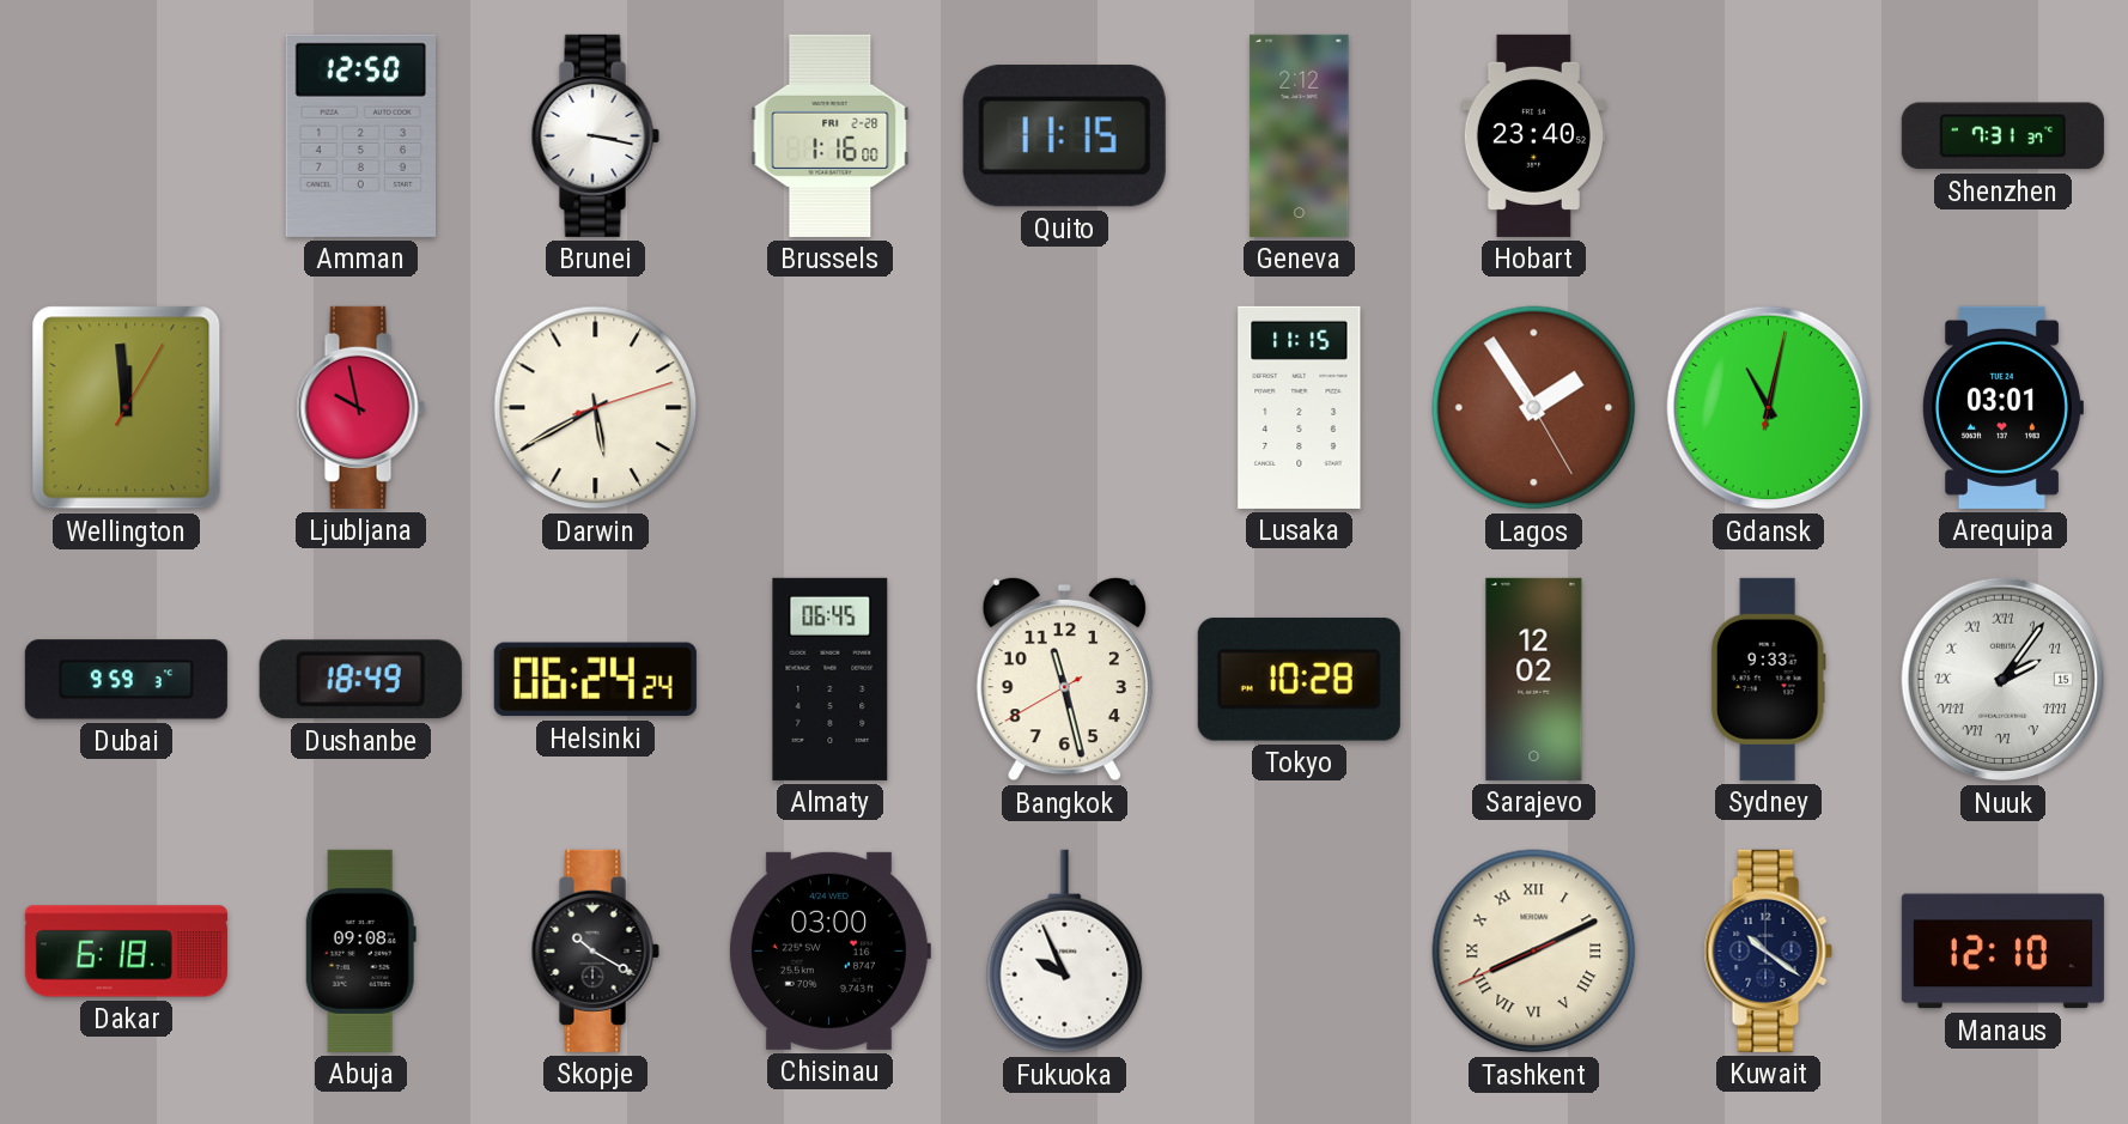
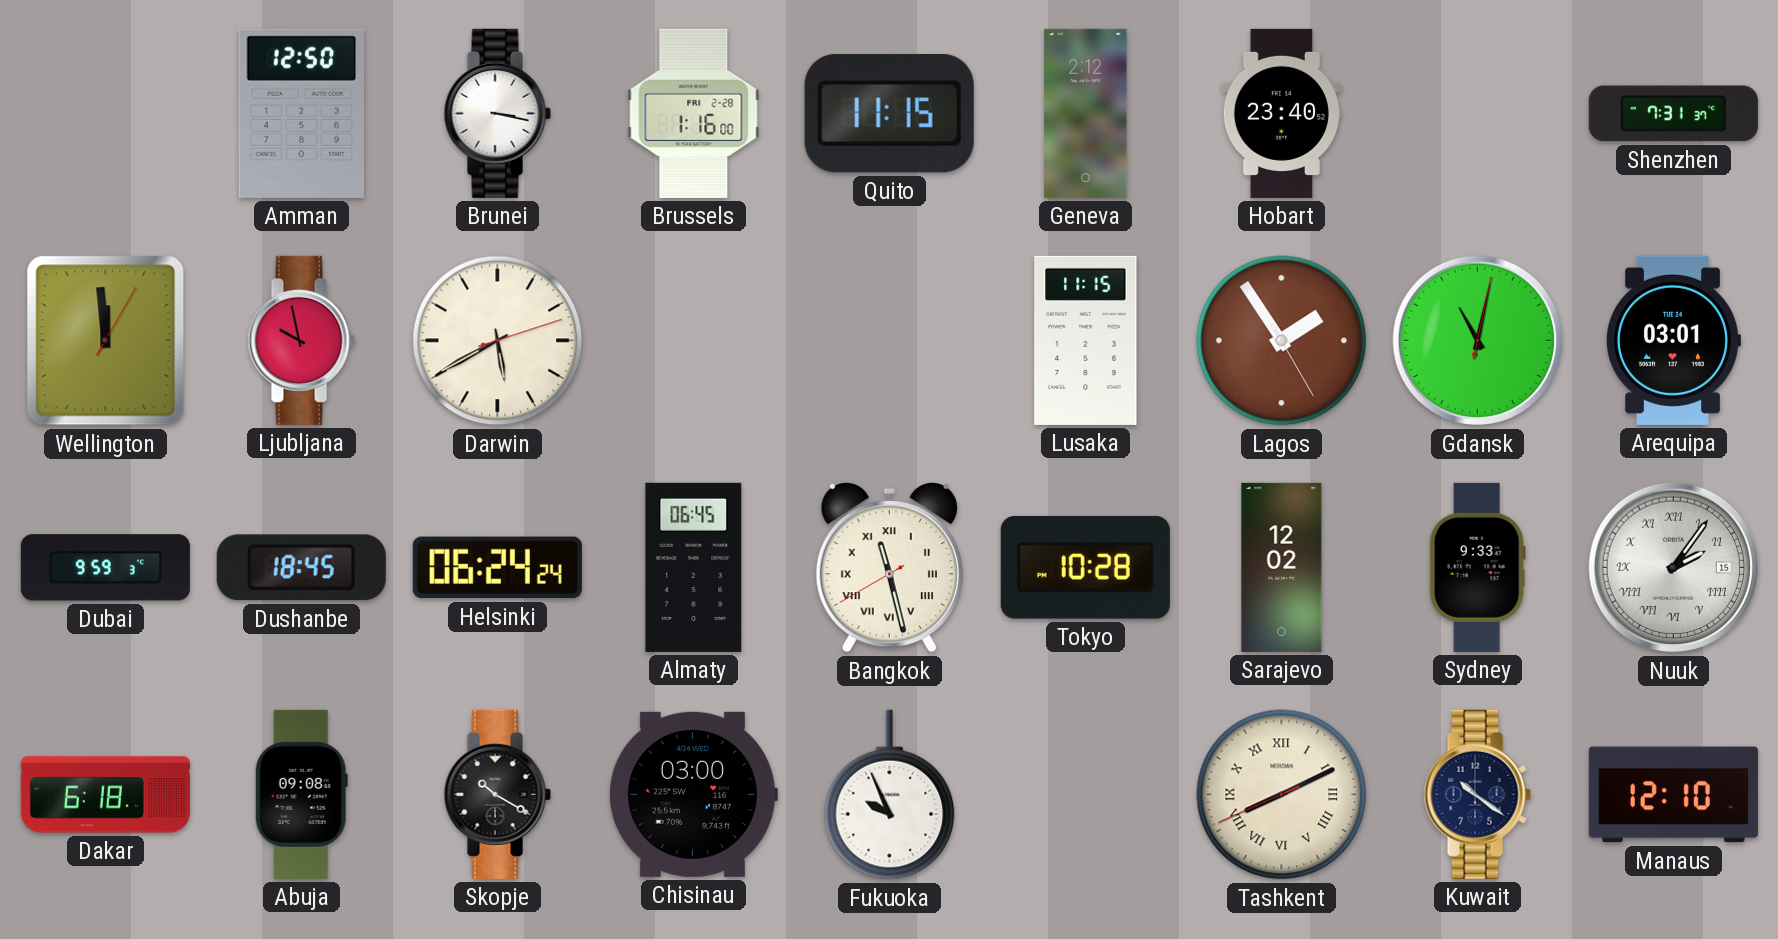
Dushanbe: 18:49 -> 18:45 (301, 568)
Bangkok numerals: Arabic -> Roman (889, 567)
